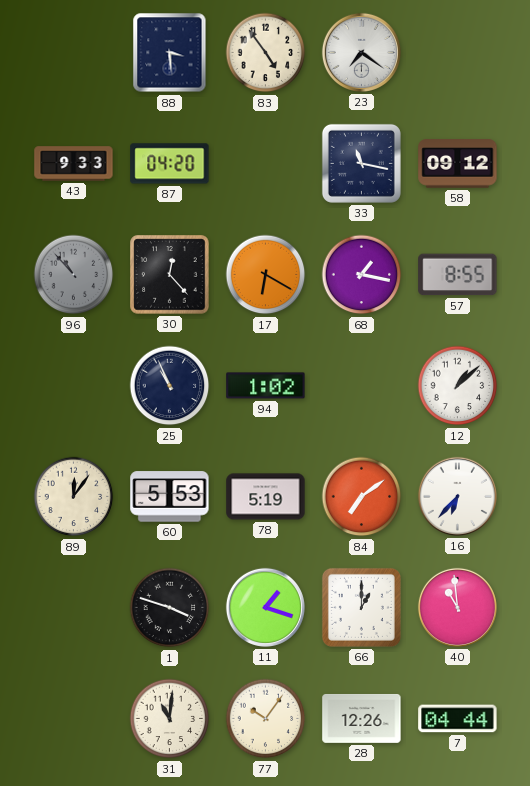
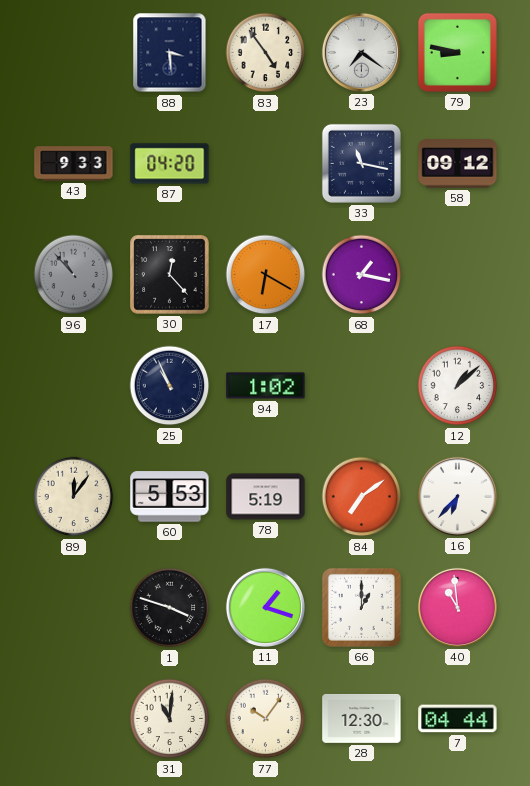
79: none -> 8:47 (457, 52)
57: 8:55 -> none (458, 275)
28: 12:26 -> 12:30 (362, 718)
